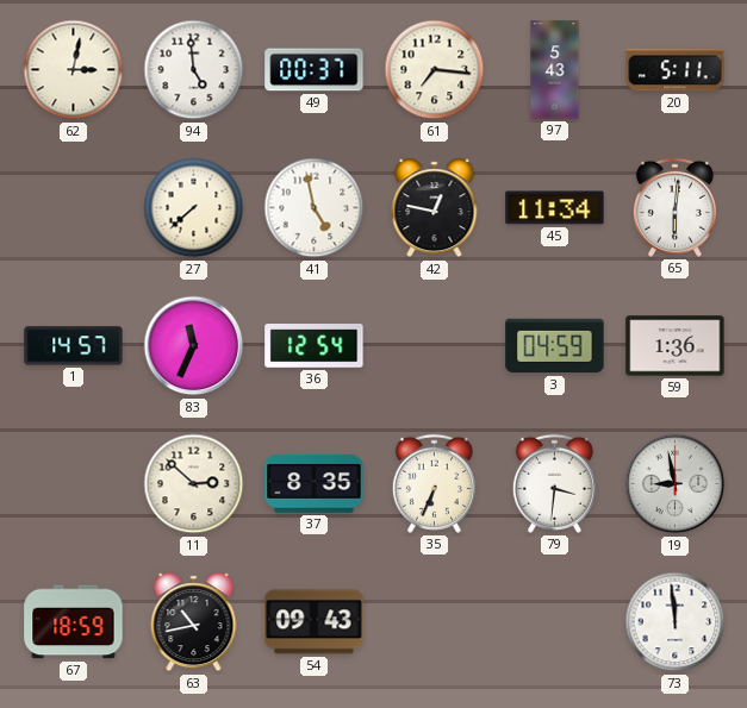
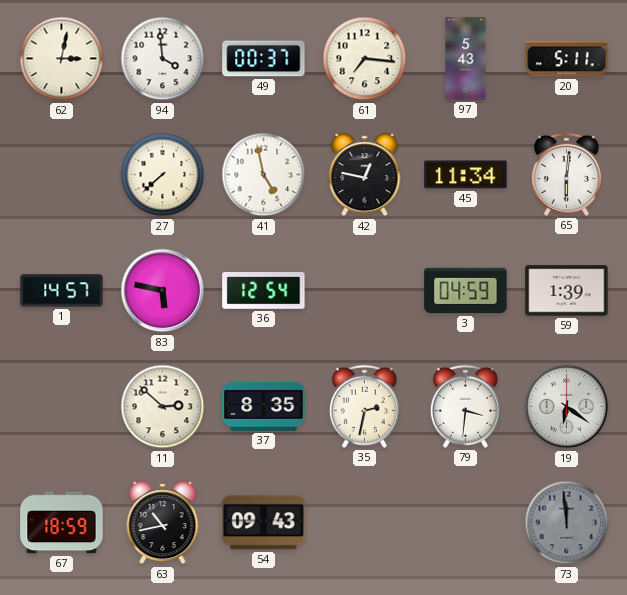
94: 4:59 -> 3:59 (163, 59)
83: 11:34 -> 5:47 (163, 291)
59: 1:36 -> 1:39 (567, 291)
35: 6:34 -> 2:32 (364, 406)
19: 8:58 -> 6:21 (567, 407)
73 dial: white -> grey (567, 523)
